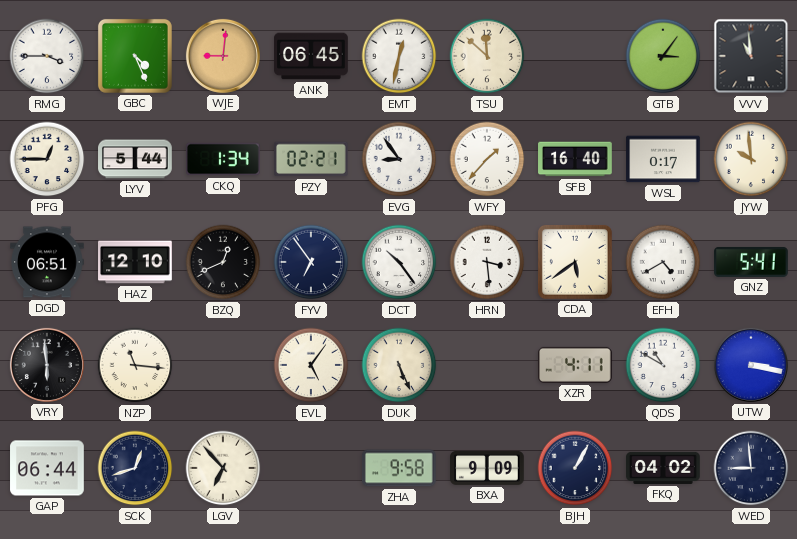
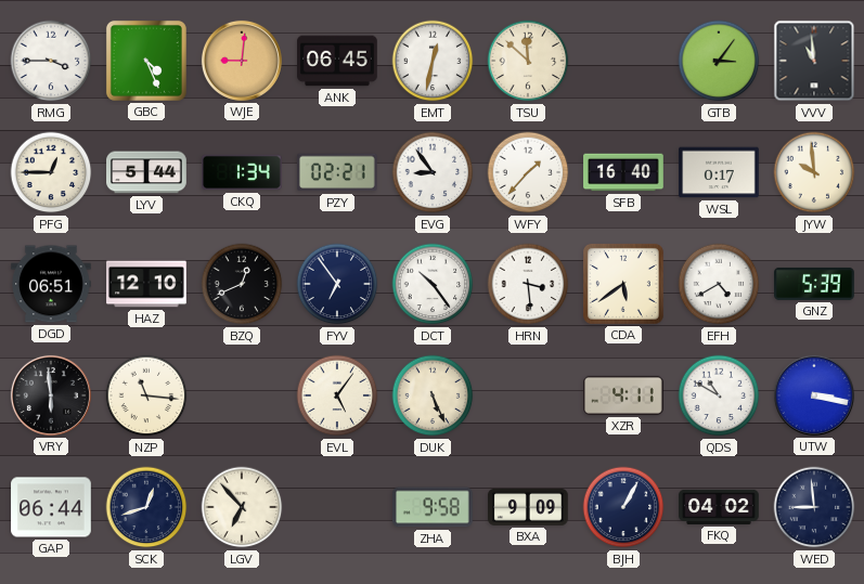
GNZ: 5:41 -> 5:39 (814, 284)
